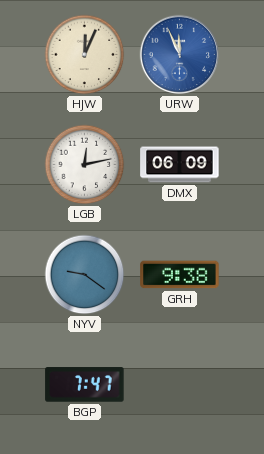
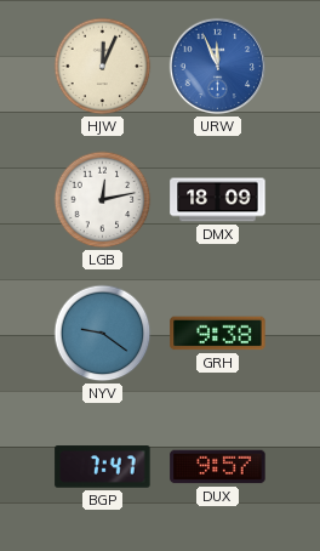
DMX: 06:09 -> 18:09 (218, 200)
DUX: none -> 9:57 (218, 467)
